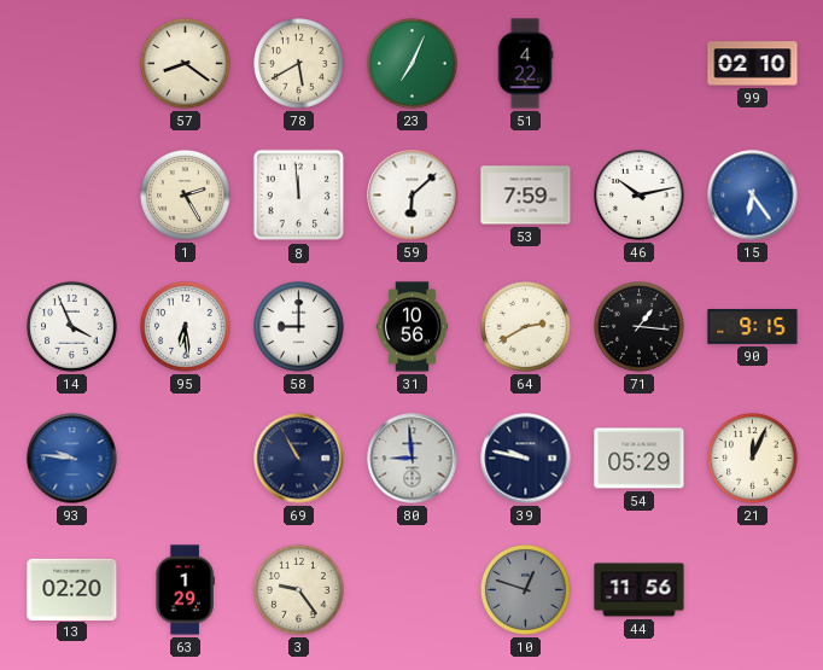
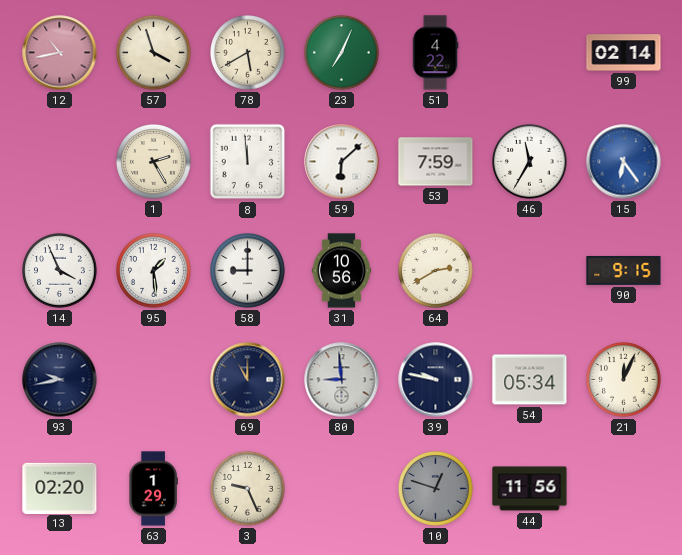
12: none -> 10:43 (60, 53)
57: 8:21 -> 3:57 (154, 53)
99: 02:10 -> 02:14 (624, 53)
46: 10:13 -> 11:35 (530, 162)
95: 6:29 -> 1:29 (154, 271)
71: 1:16 -> none (640, 327)
93: 9:46 -> 9:43 (60, 380)
93 dial: blue -> navy (60, 380)
69: 10:55 -> 11:00 (248, 380)
54: 05:29 -> 05:34 (530, 380)
3: 9:24 -> 9:26 (248, 489)
